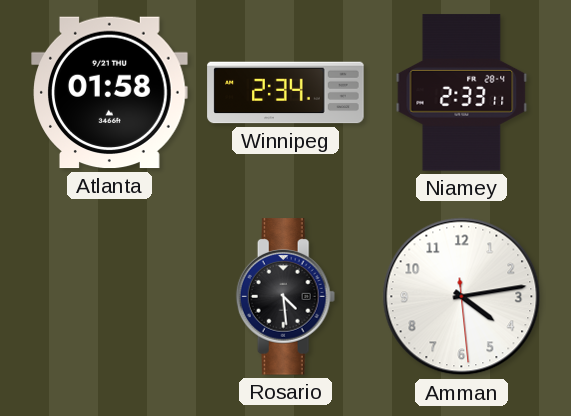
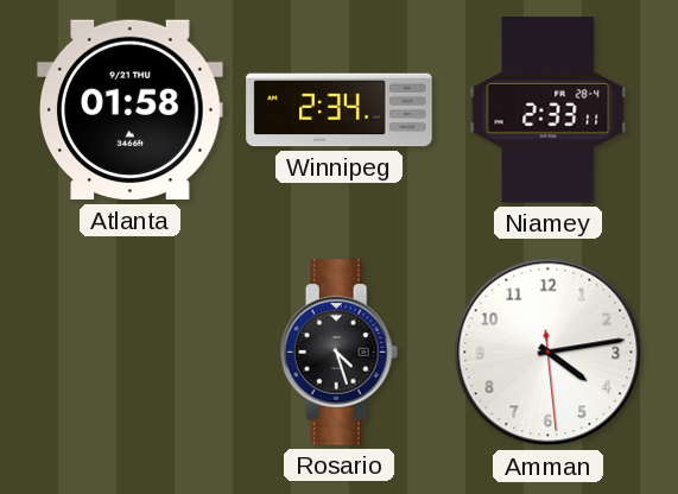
Rosario: 4:29 -> 4:27 (340, 353)
